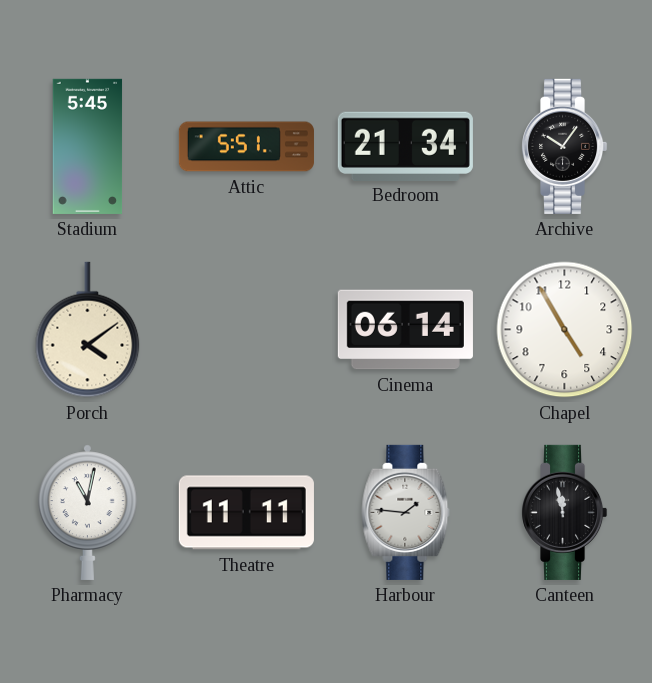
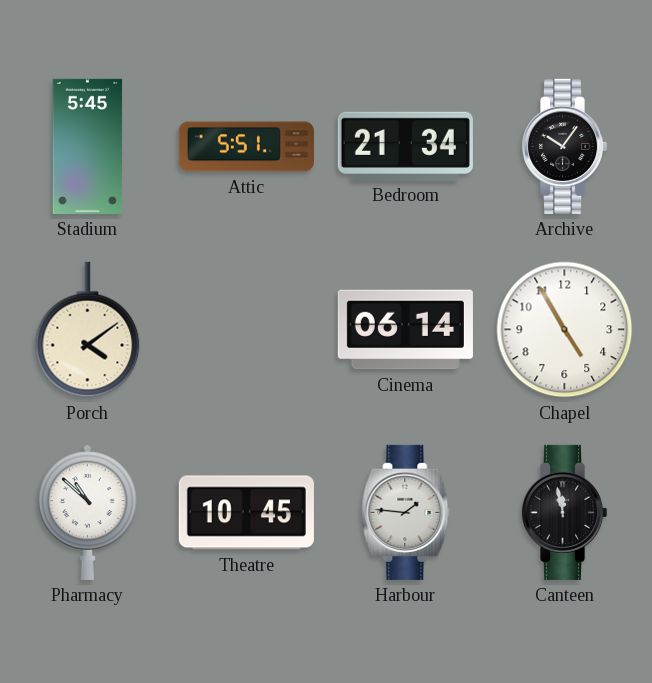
Pharmacy: 11:02 -> 10:52 (87, 512)
Theatre: 11:11 -> 10:45 (246, 513)
